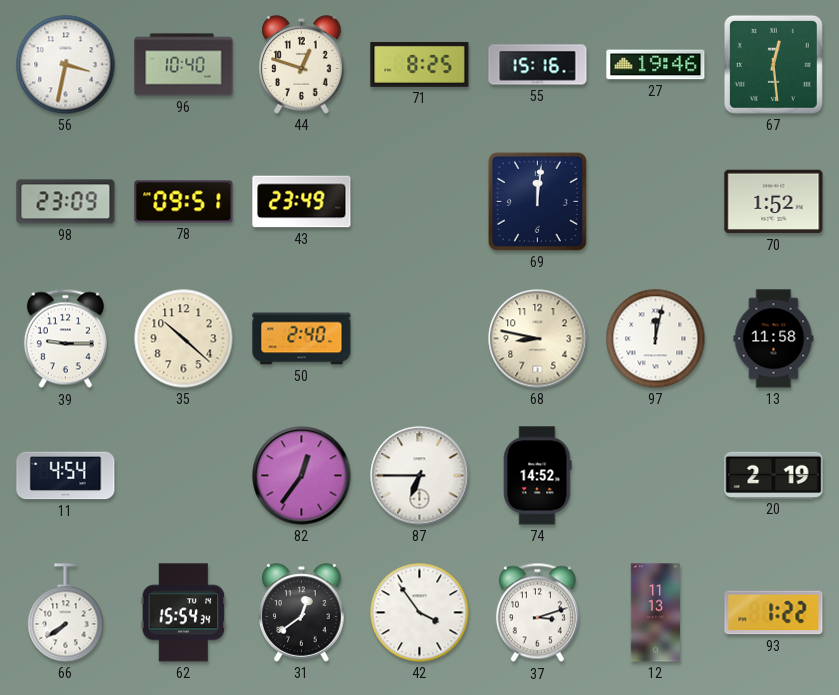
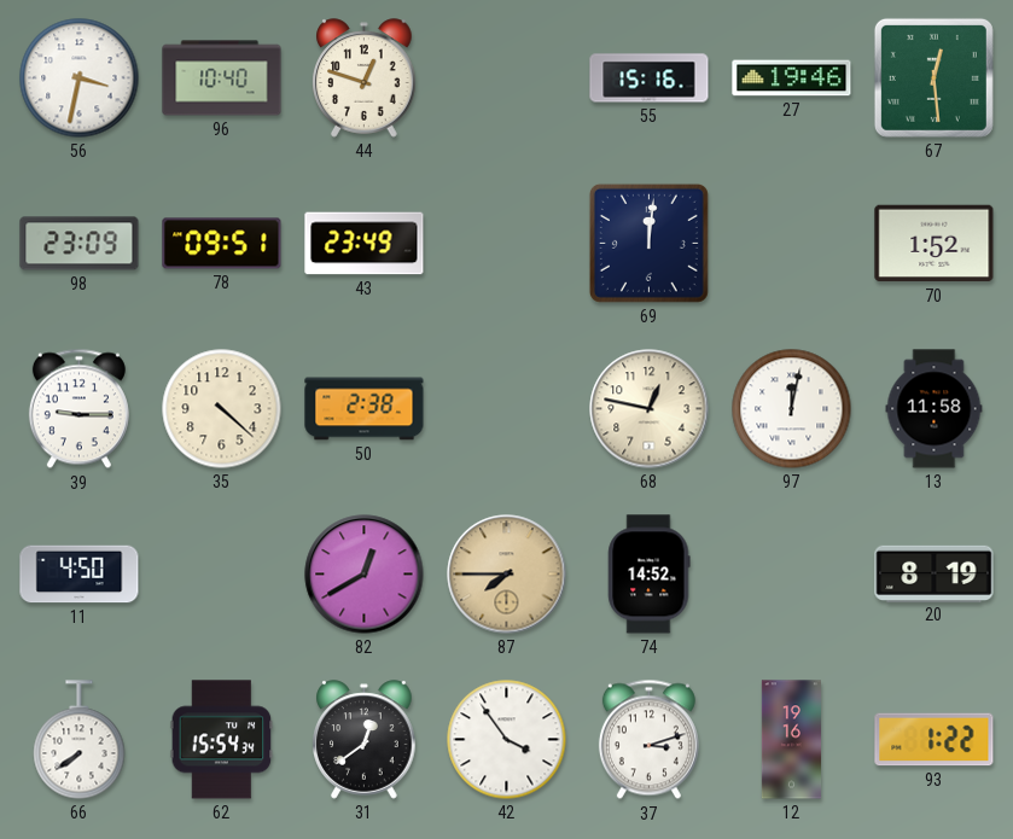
71: 8:25 -> none (420, 64)
35: 10:22 -> 4:22 (222, 409)
50: 2:40 -> 2:38 (365, 409)
68: 8:47 -> 12:47 (650, 409)
11: 4:54 -> 4:50 (80, 575)
82: 12:36 -> 12:40 (365, 575)
87: 6:45 -> 7:45 (507, 575)
87 dial: white -> champagne (507, 575)
20: 2:19 -> 8:19 (935, 573)
12: 11:13 -> 19:16 (791, 740)
